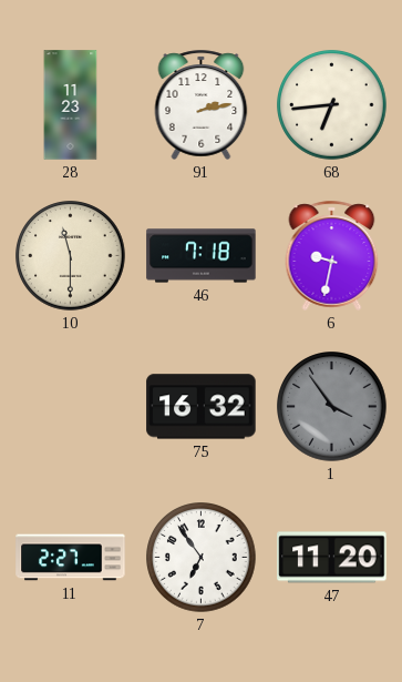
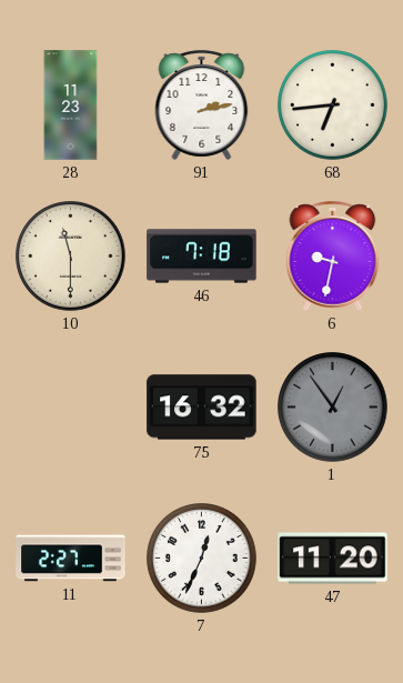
1: 3:54 -> 12:54 (333, 408)
7: 6:54 -> 12:34 (202, 559)
